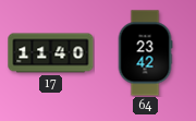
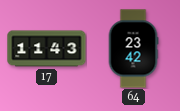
17: 11:40 -> 11:43 (47, 49)
